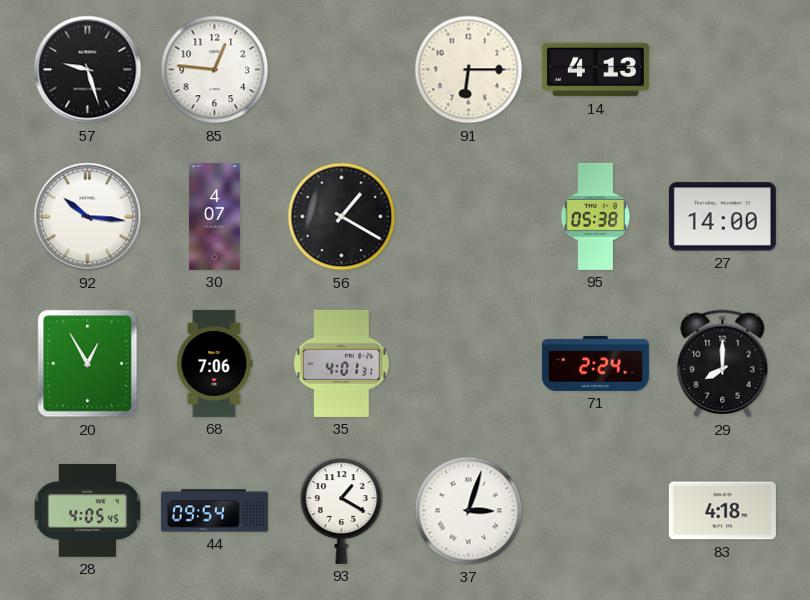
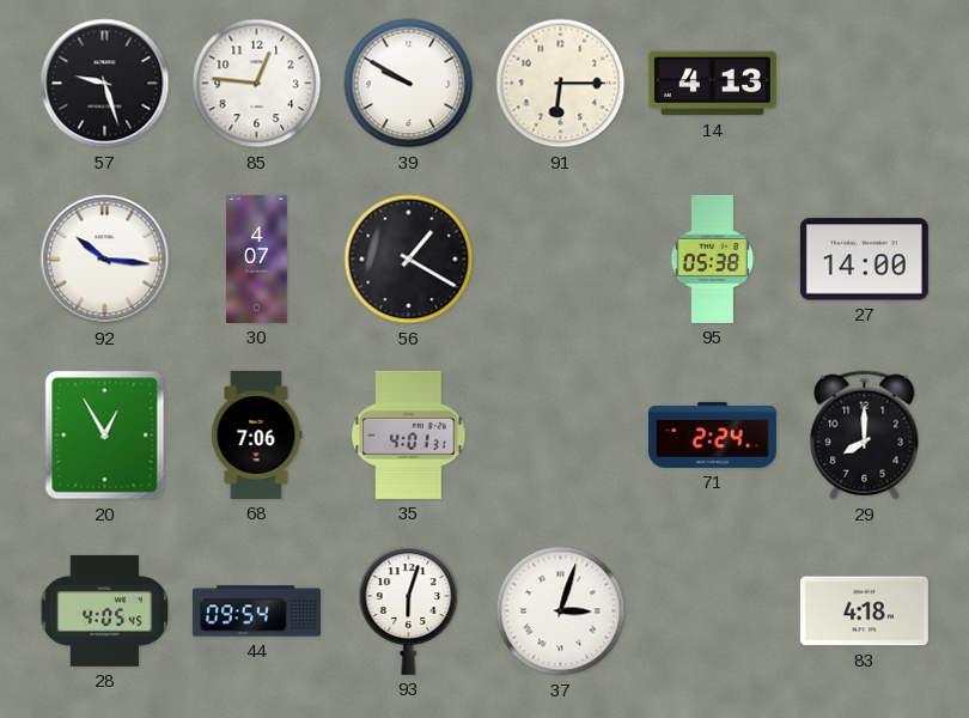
39: none -> 9:50 (409, 84)
93: 1:20 -> 6:03 (409, 610)
